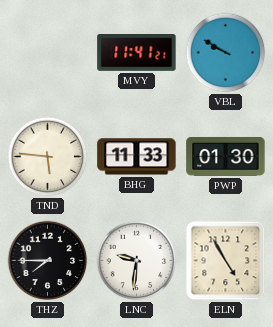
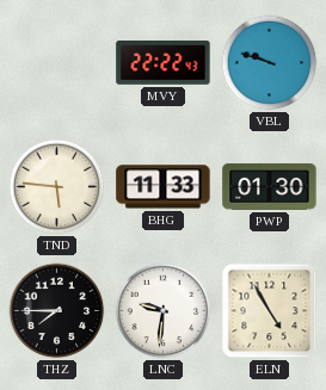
MVY: 11:41 -> 22:22 (164, 63)
VBL: 9:50 -> 9:48 (270, 63)
